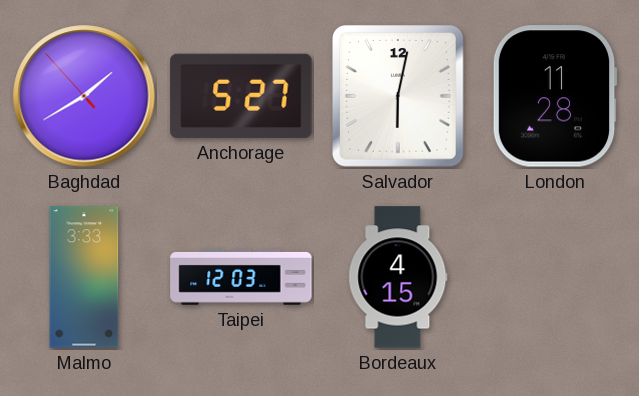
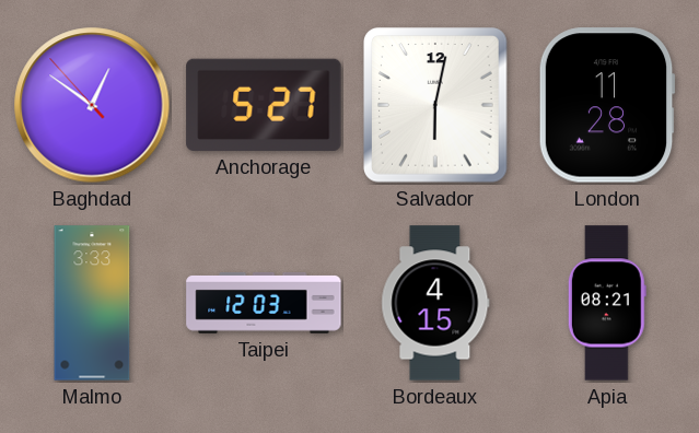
Baghdad: 1:39 -> 12:50 (92, 105)
Apia: none -> 08:21 (607, 303)
